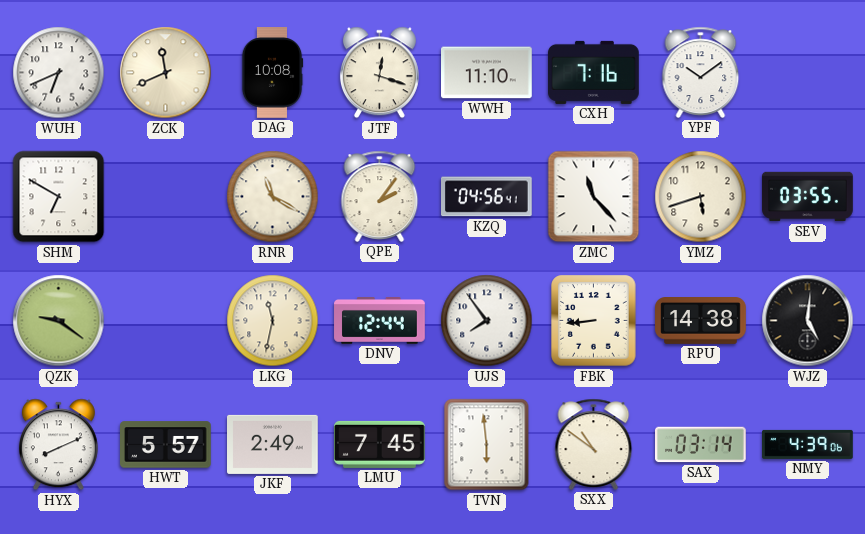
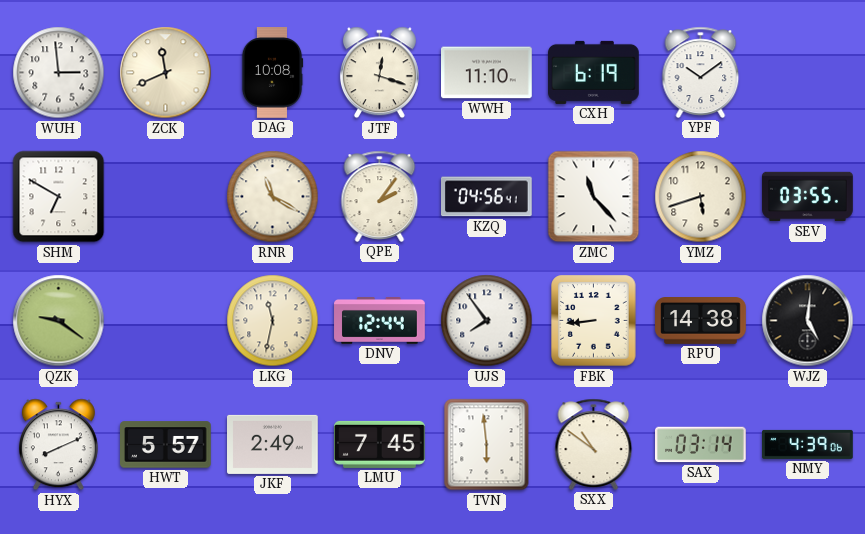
WUH: 6:41 -> 2:59 (59, 73)
CXH: 7:16 -> 6:19 (594, 72)
